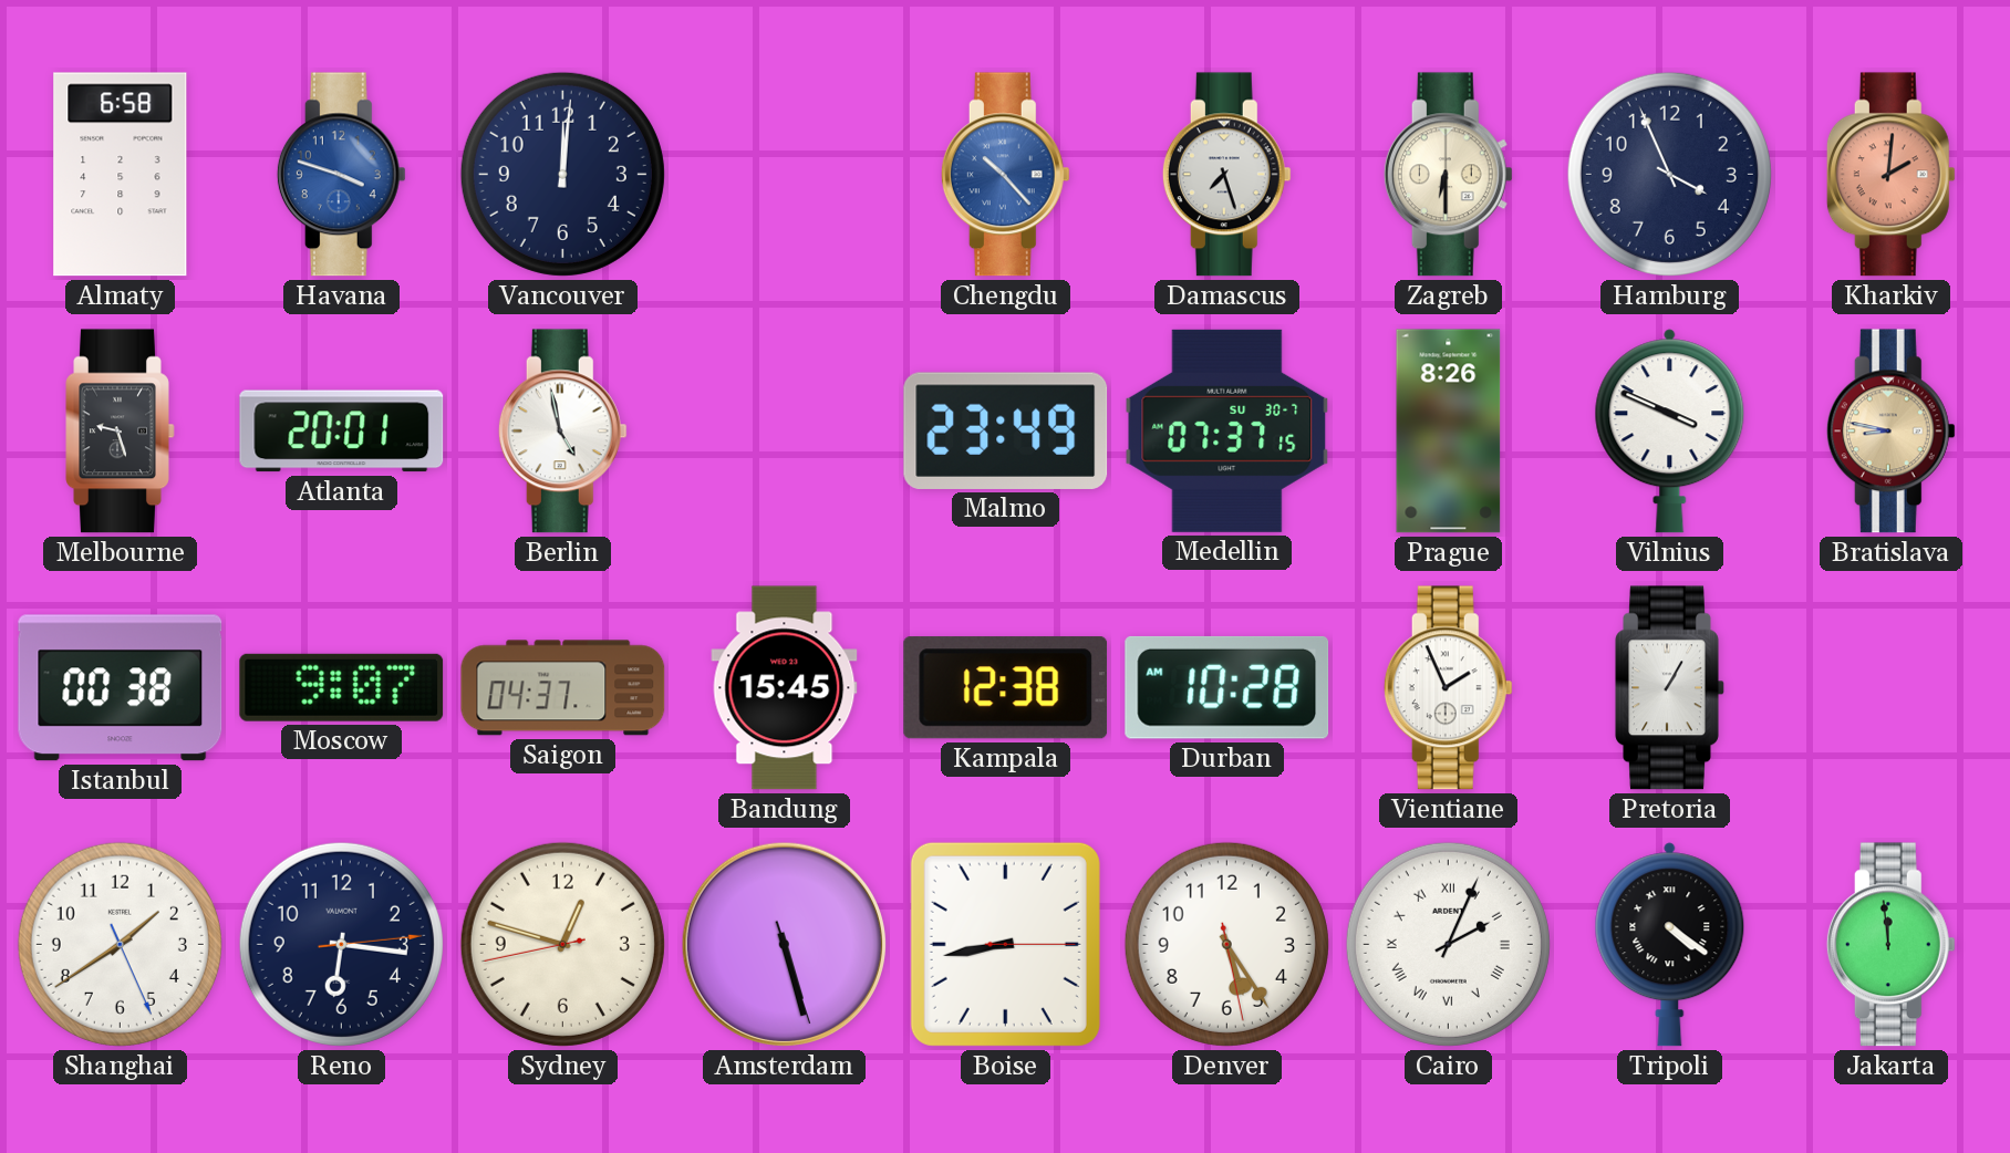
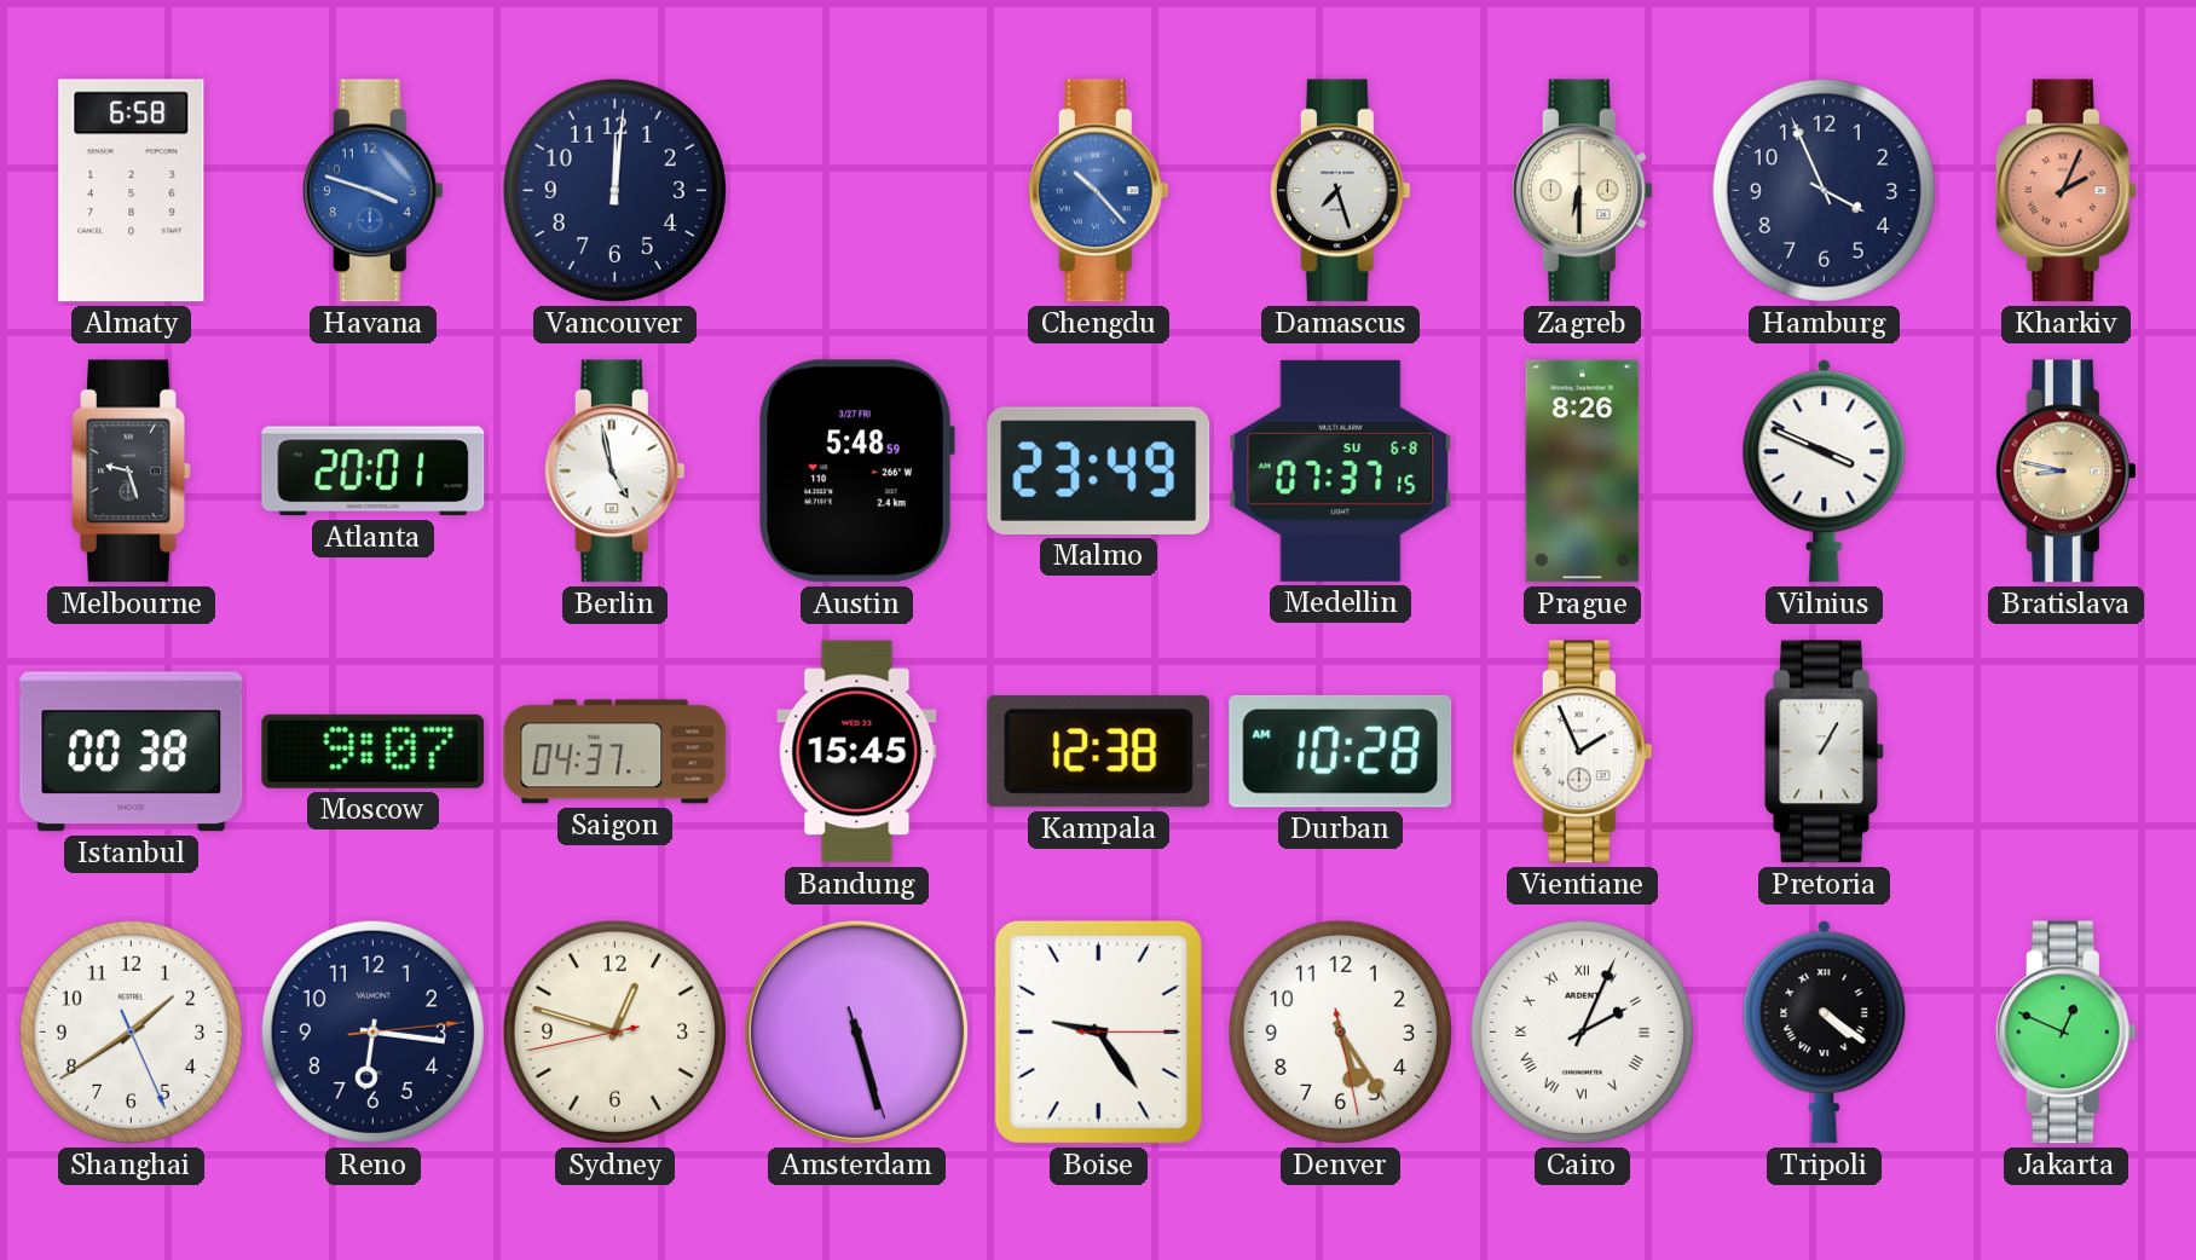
Kharkiv: 2:01 -> 2:04 (2065, 191)
Austin: none -> 5:48 (856, 472)
Medellin date: SU 30-7 -> SU 6-8 (1341, 470)
Boise: 8:43 -> 9:24 (1098, 1031)
Jakarta: 11:59 -> 12:49 (2065, 1033)
